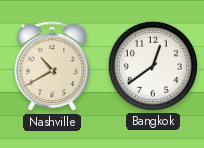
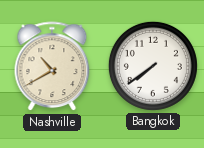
Bangkok: 12:39 -> 7:39 (153, 66)
